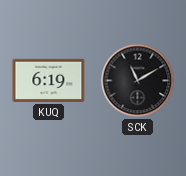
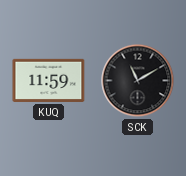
KUQ: 6:19 -> 11:59 (49, 80)
